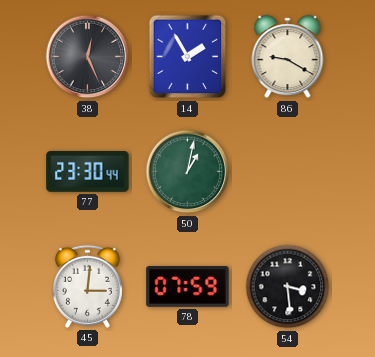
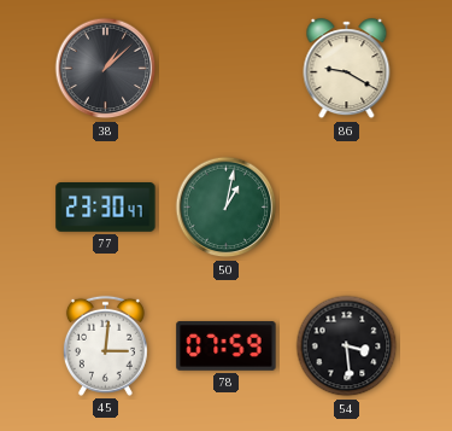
38: 12:26 -> 1:08 (106, 69)
14: 1:55 -> none (188, 57)
77: 23:30:44 -> 23:30:47 (106, 208)
